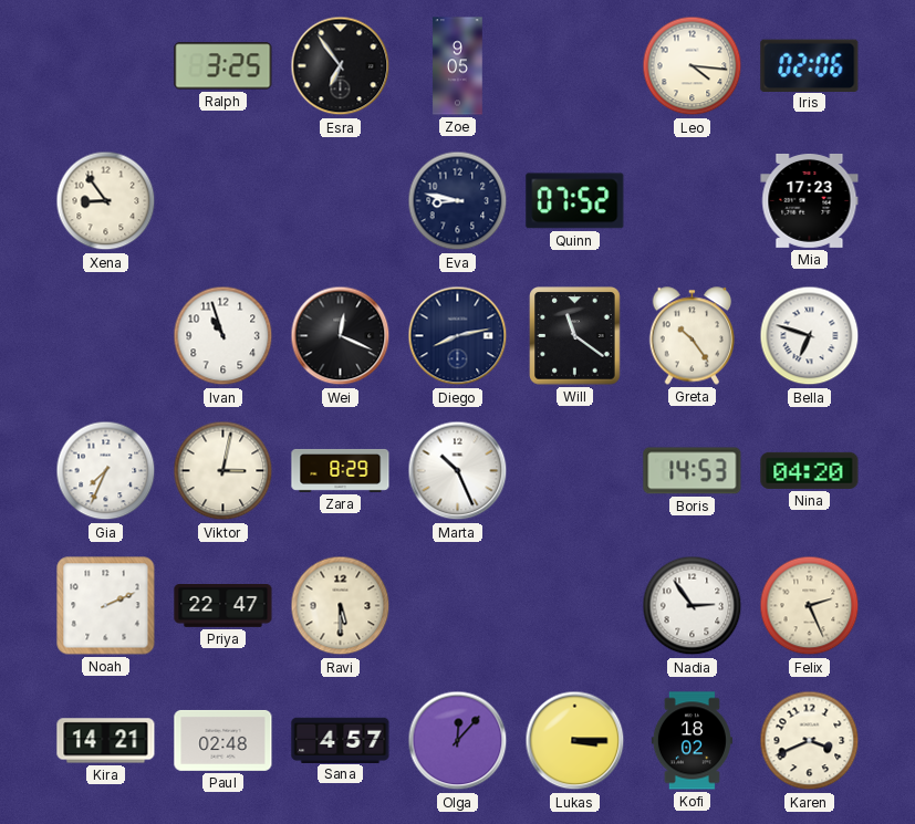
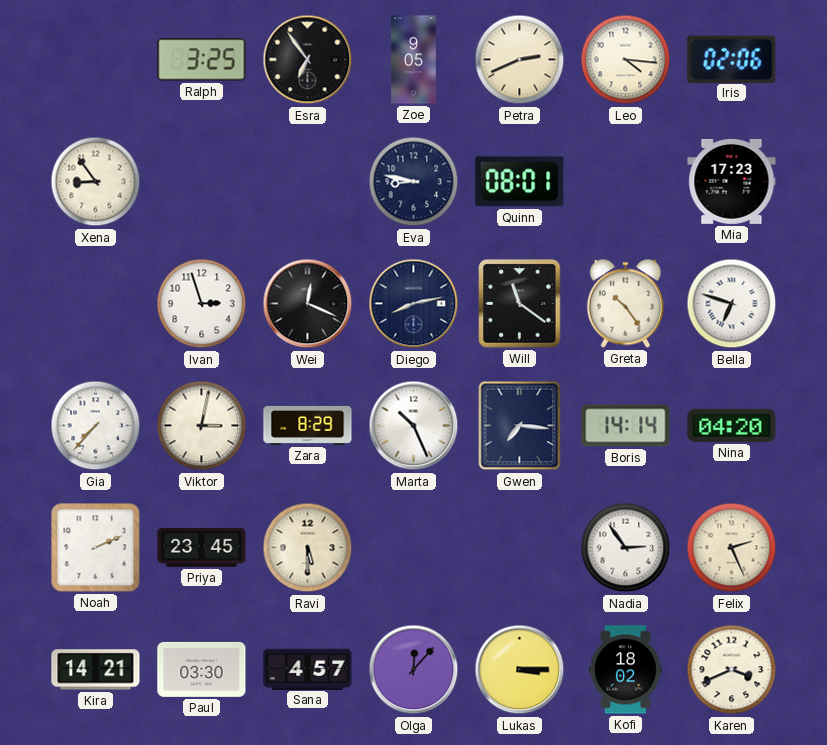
Petra: none -> 2:41 (520, 60)
Quinn: 07:52 -> 08:01 (520, 182)
Ivan: 10:57 -> 2:57 (202, 304)
Gia: 7:34 -> 7:37 (96, 426)
Gwen: none -> 7:16 (520, 426)
Boris: 14:53 -> 14:14 (626, 426)
Priya: 22:47 -> 23:45 (202, 548)
Paul: 02:48 -> 03:30 (202, 669)
